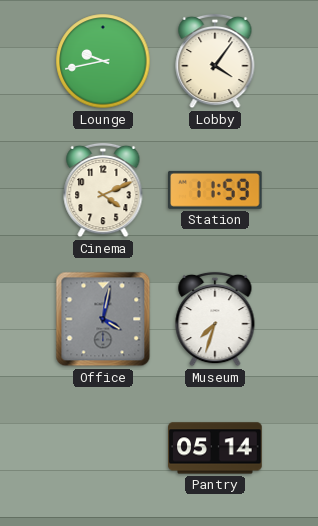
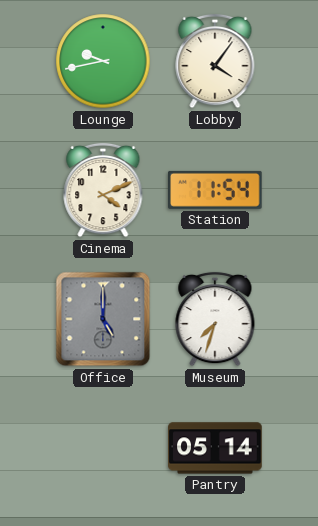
Station: 11:59 -> 11:54 (216, 190)
Office: 4:02 -> 5:00 (103, 319)
